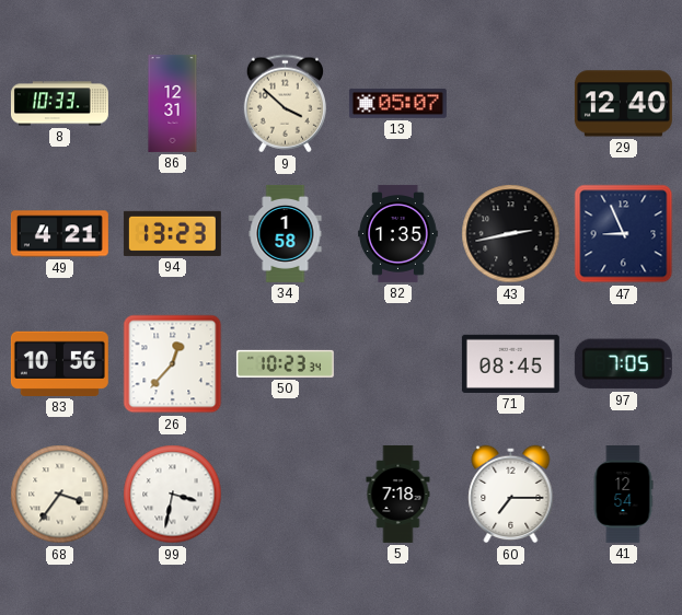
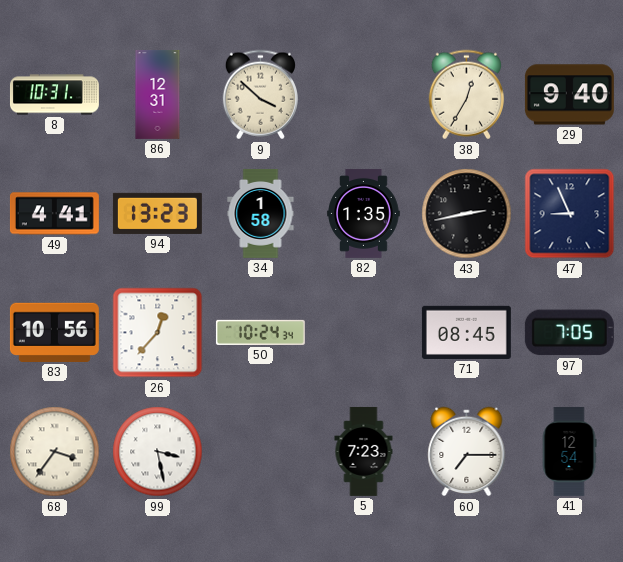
8: 10:33 -> 10:31 (54, 95)
13: 05:07 -> none (397, 103)
38: none -> 12:35 (466, 95)
29: 12:40 -> 9:40 (569, 95)
49: 4:21 -> 4:41 (54, 214)
50: 10:23 -> 10:24 (260, 332)
99: 3:32 -> 3:28 (158, 452)
5: 7:18 -> 7:23 (364, 451)
